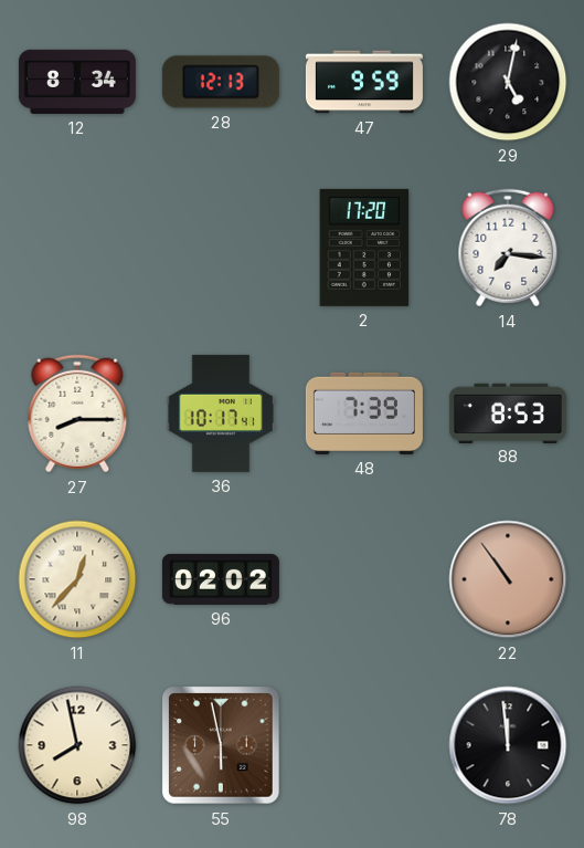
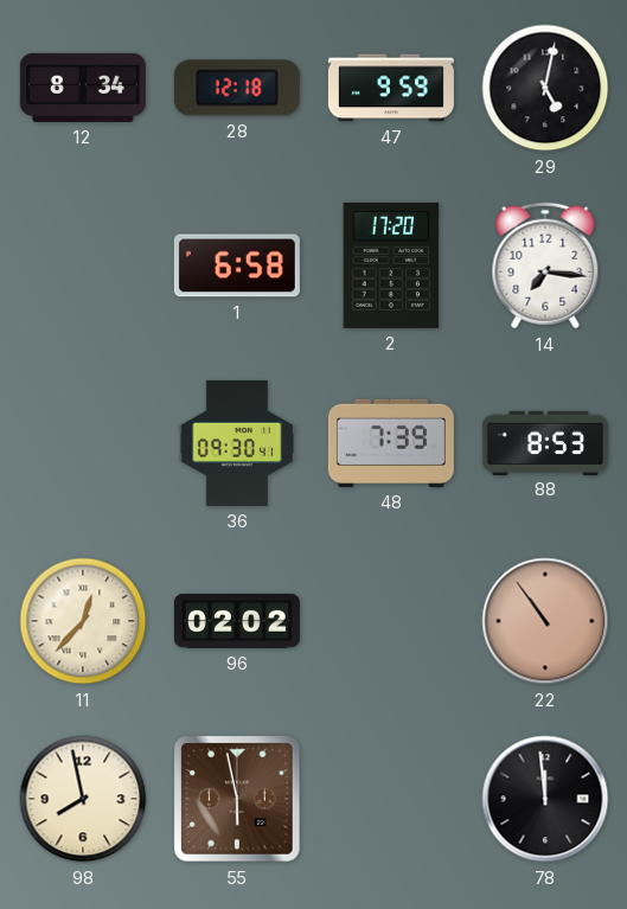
28: 12:13 -> 12:18 (237, 88)
1: none -> 6:58 (237, 265)
27: 8:15 -> none (77, 413)
36: 10:17 -> 09:30 (237, 443)
